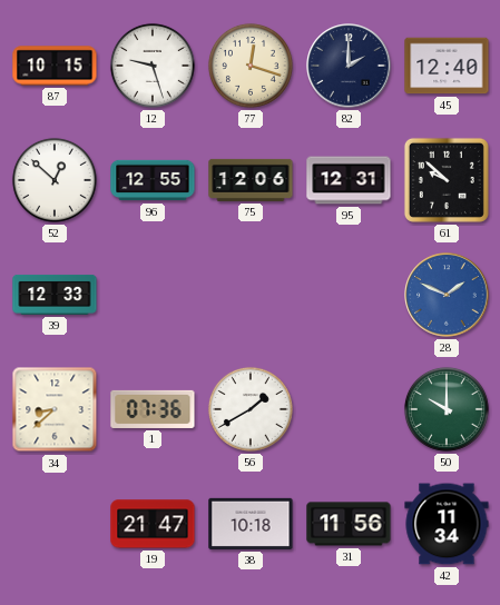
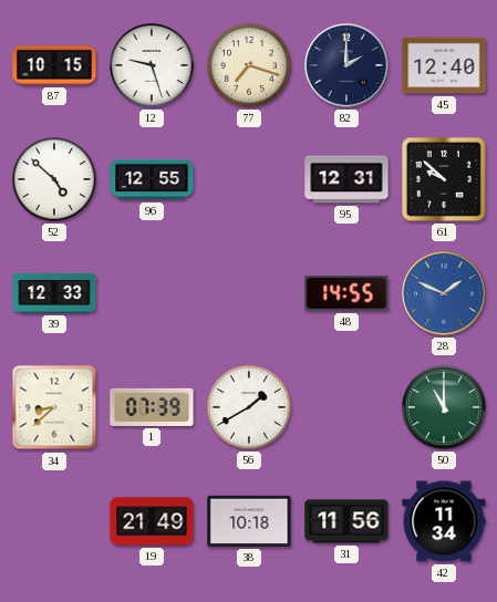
77: 12:18 -> 7:18 (249, 65)
52: 12:52 -> 4:52 (54, 179)
75: 12:06 -> none (251, 180)
48: none -> 14:55 (346, 293)
1: 07:36 -> 07:39 (152, 407)
50: 10:00 -> 11:00 (444, 407)
19: 21:47 -> 21:49 (152, 521)
